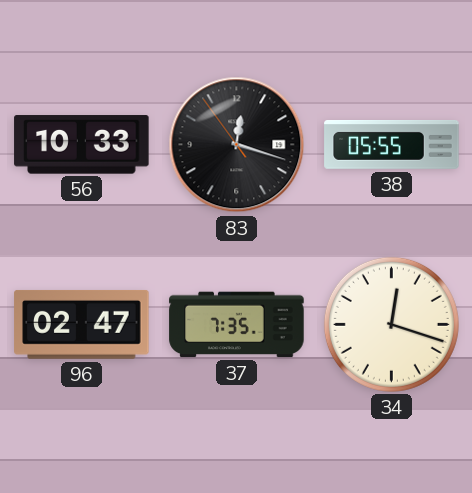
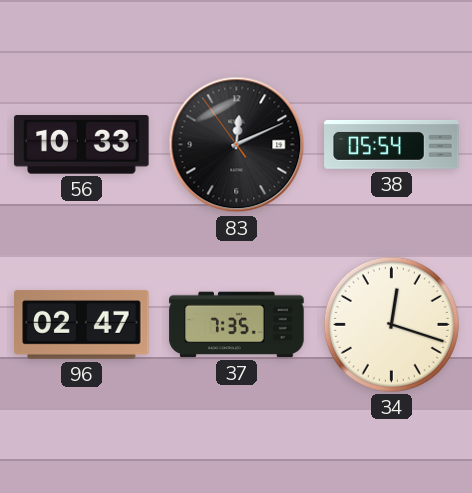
83: 12:17 -> 12:10 (237, 145)
38: 05:55 -> 05:54 (392, 145)
